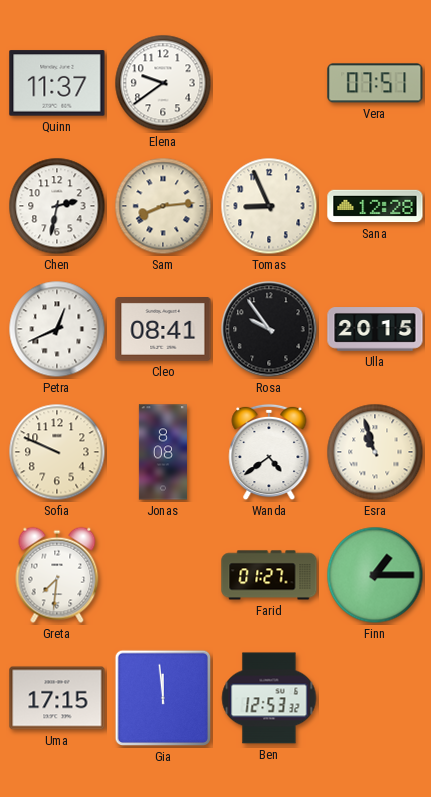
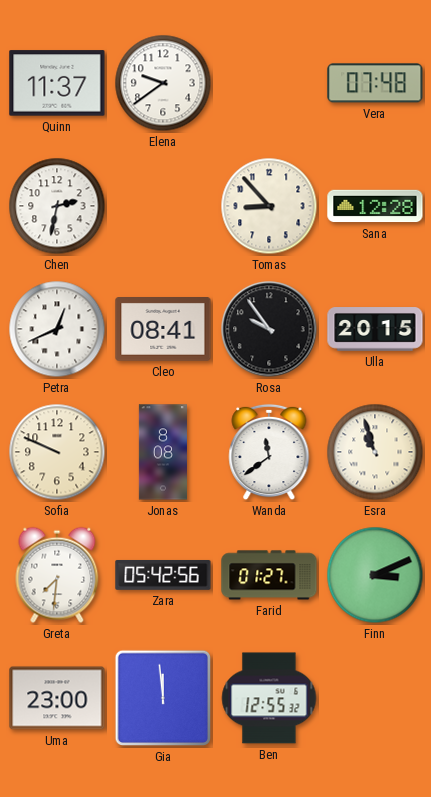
Vera: 07:51 -> 07:48 (375, 83)
Sam: 8:14 -> none (163, 206)
Tomas: 8:56 -> 8:53 (269, 206)
Wanda: 4:39 -> 11:39 (269, 452)
Zara: none -> 05:42 (163, 575)
Finn: 1:15 -> 3:11 (375, 575)
Uma: 17:15 -> 23:00 (57, 698)
Ben: 12:53 -> 12:55 (269, 698)
